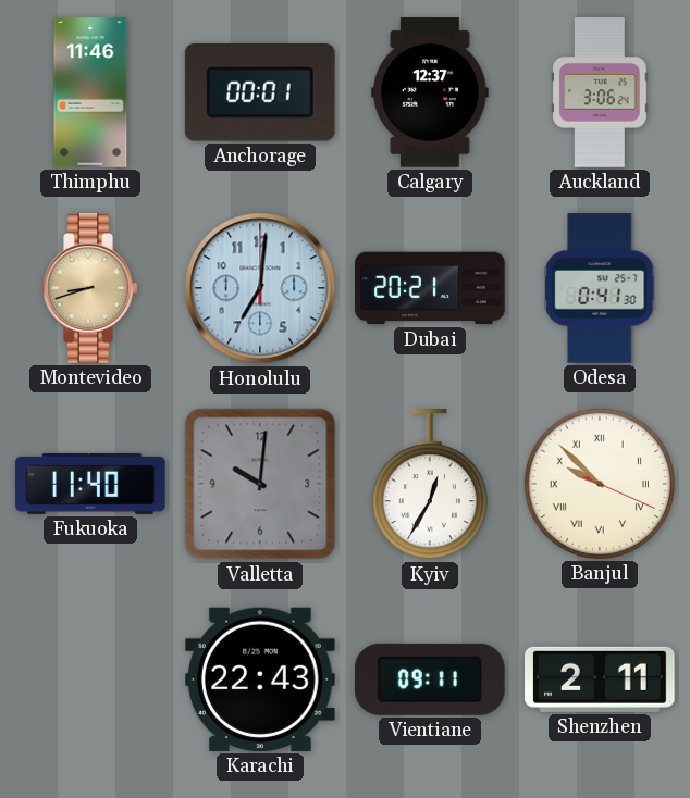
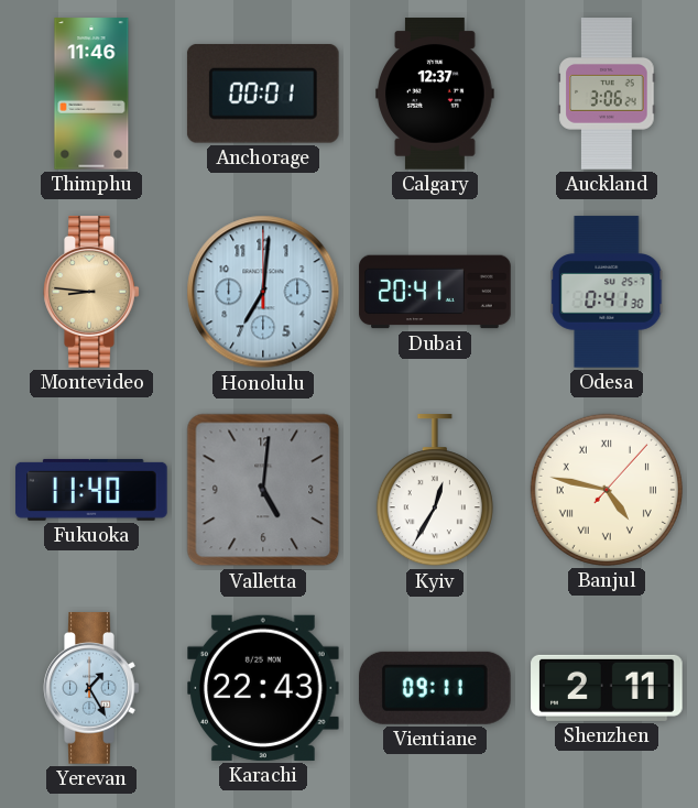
Montevideo: 8:42 -> 8:46 (91, 292)
Dubai: 20:21 -> 20:41 (435, 292)
Valletta: 10:01 -> 5:01 (263, 490)
Banjul: 9:52 -> 4:47 (607, 490)
Yerevan: none -> 1:25 (91, 688)
